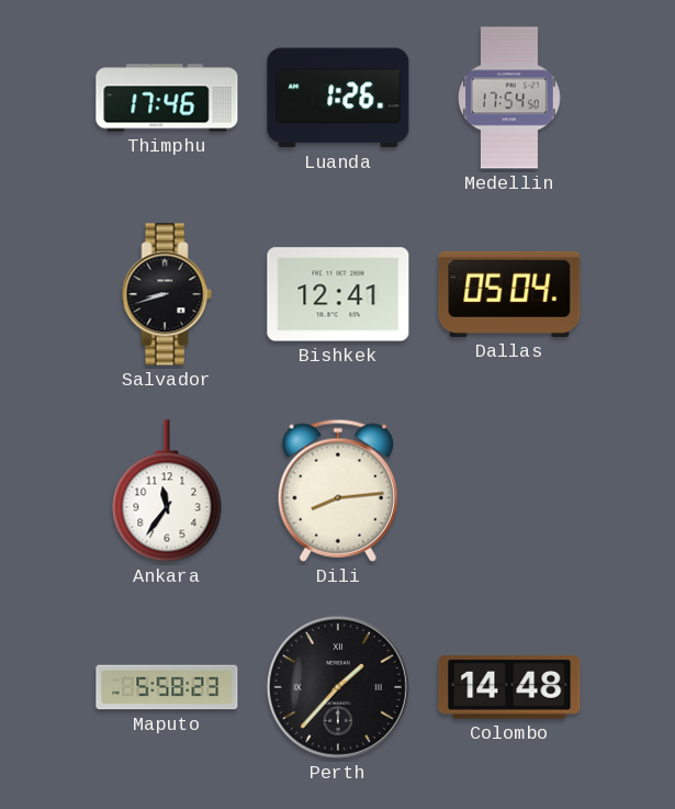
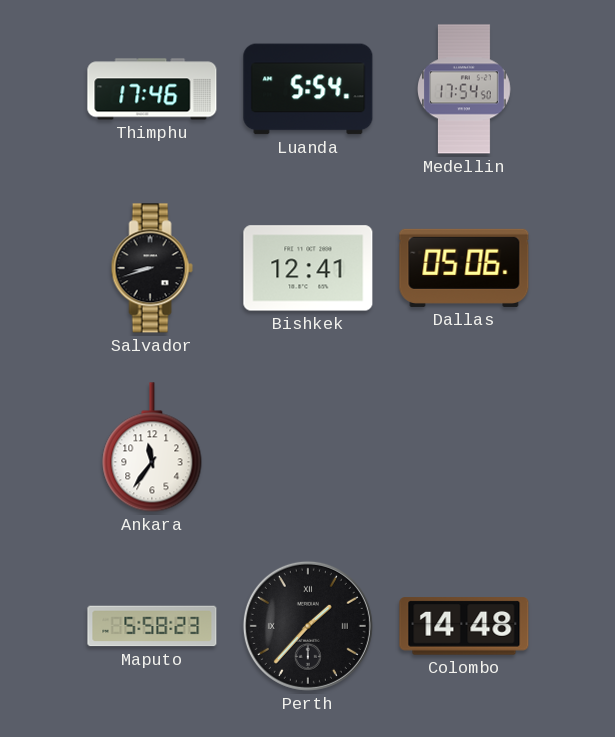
Luanda: 1:26 -> 5:54 (308, 89)
Dallas: 05:04 -> 05:06 (464, 268)
Dili: 8:14 -> none (338, 491)
